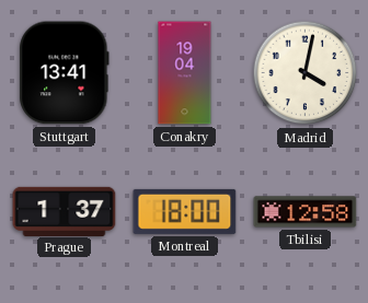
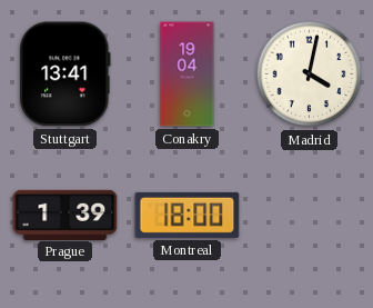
Prague: 1:37 -> 1:39 (65, 215)
Tbilisi: 12:58 -> none (306, 212)
